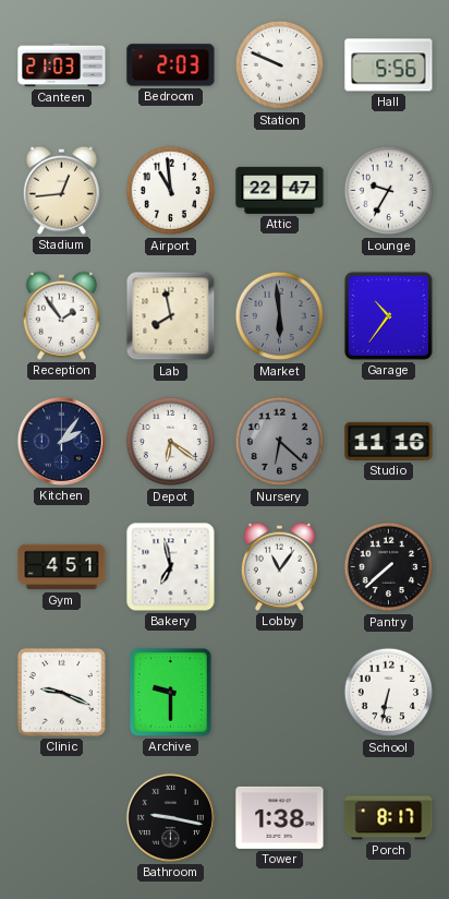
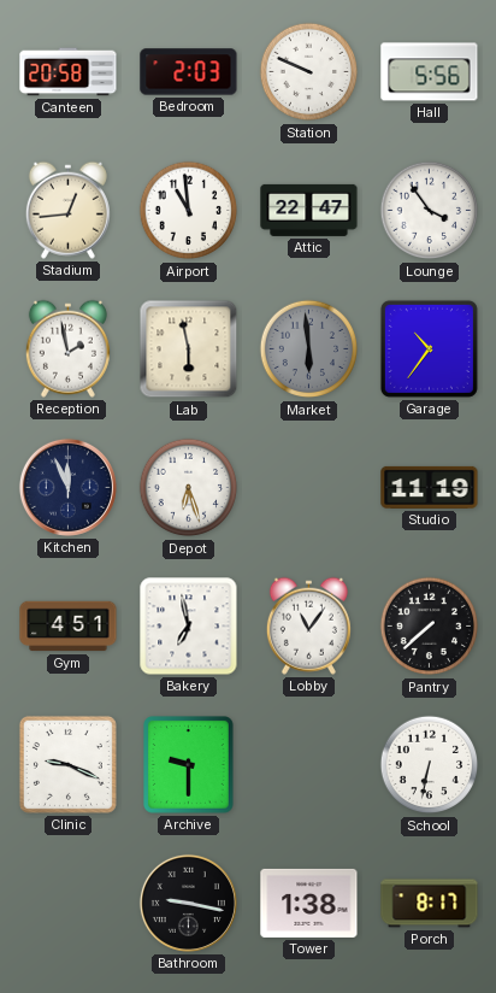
Canteen: 21:03 -> 20:58 (69, 72)
Lounge: 9:35 -> 3:54 (430, 211)
Reception: 1:54 -> 1:58 (67, 348)
Lab: 7:58 -> 5:58 (189, 349)
Kitchen: 2:06 -> 11:56 (67, 487)
Depot: 6:21 -> 6:27 (189, 488)
Nursery: 6:22 -> none (280, 442)
Studio: 11:16 -> 11:19 (430, 487)
